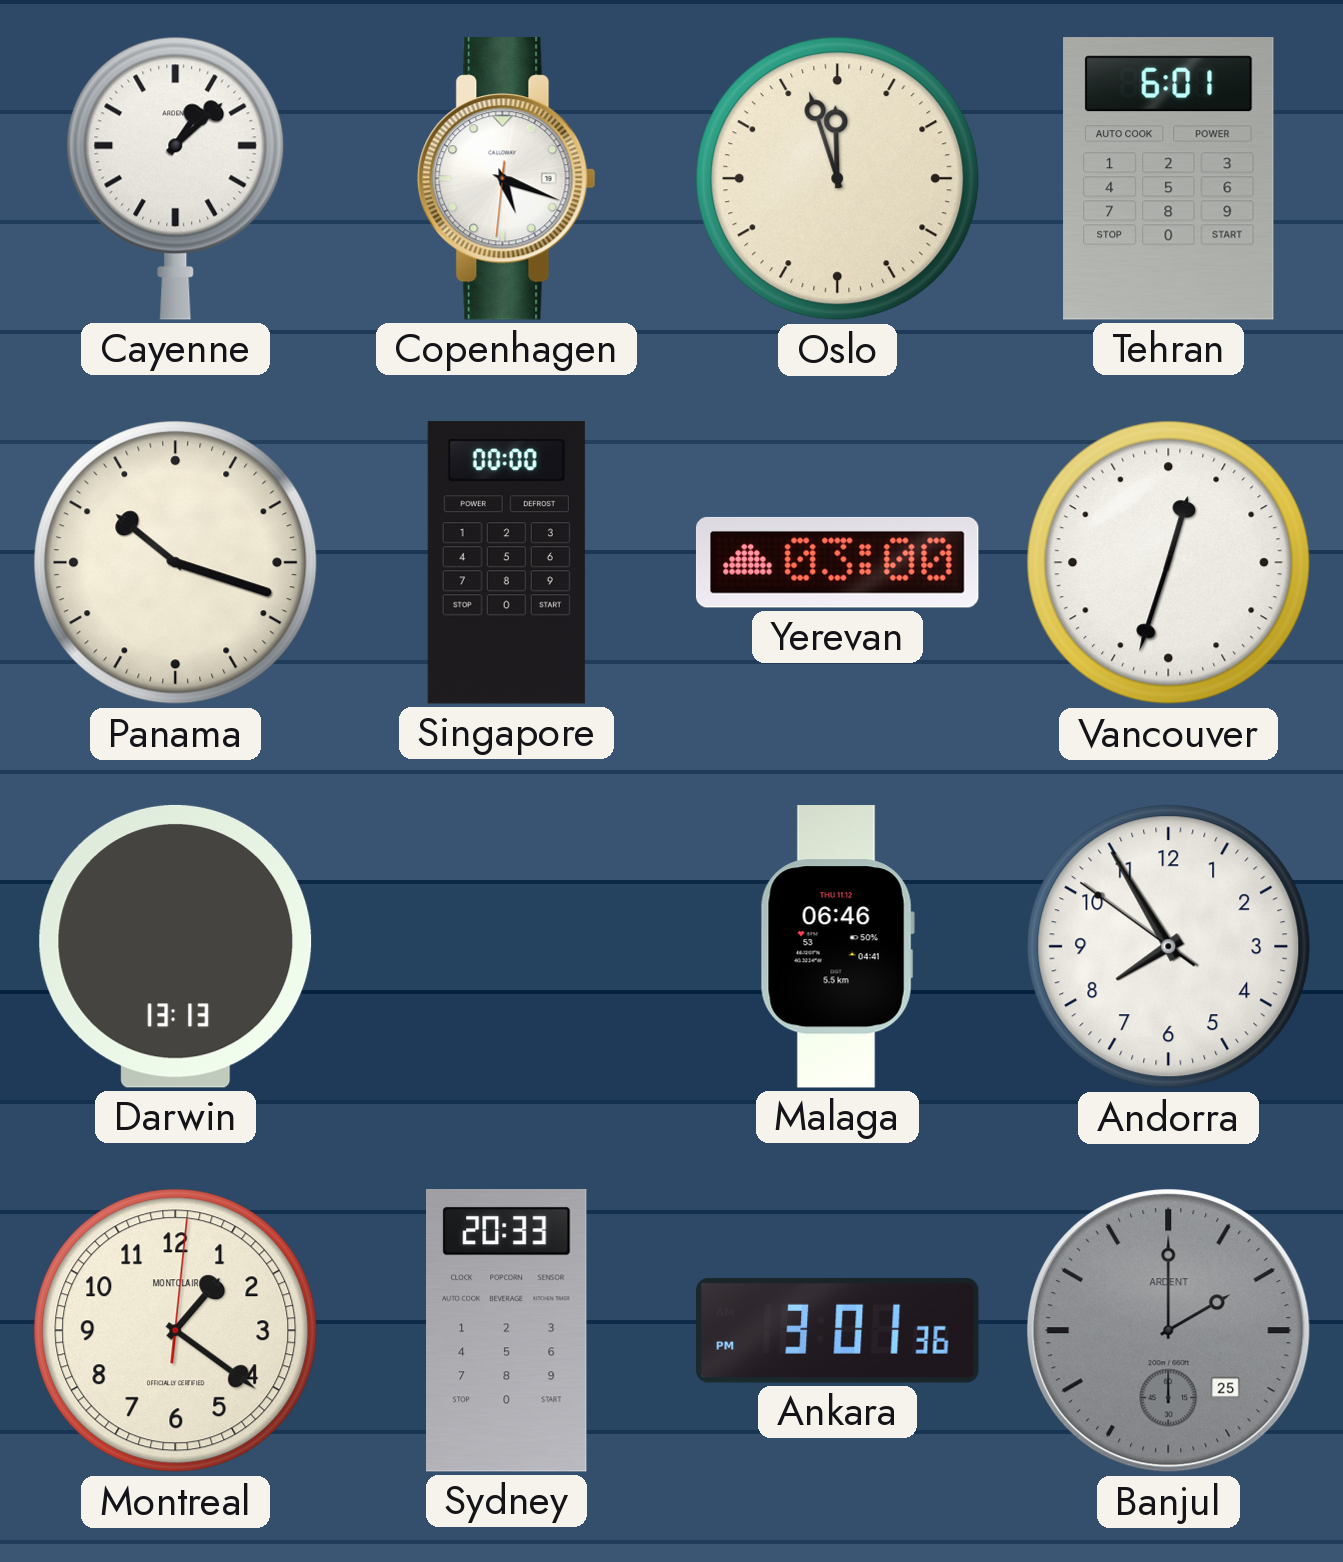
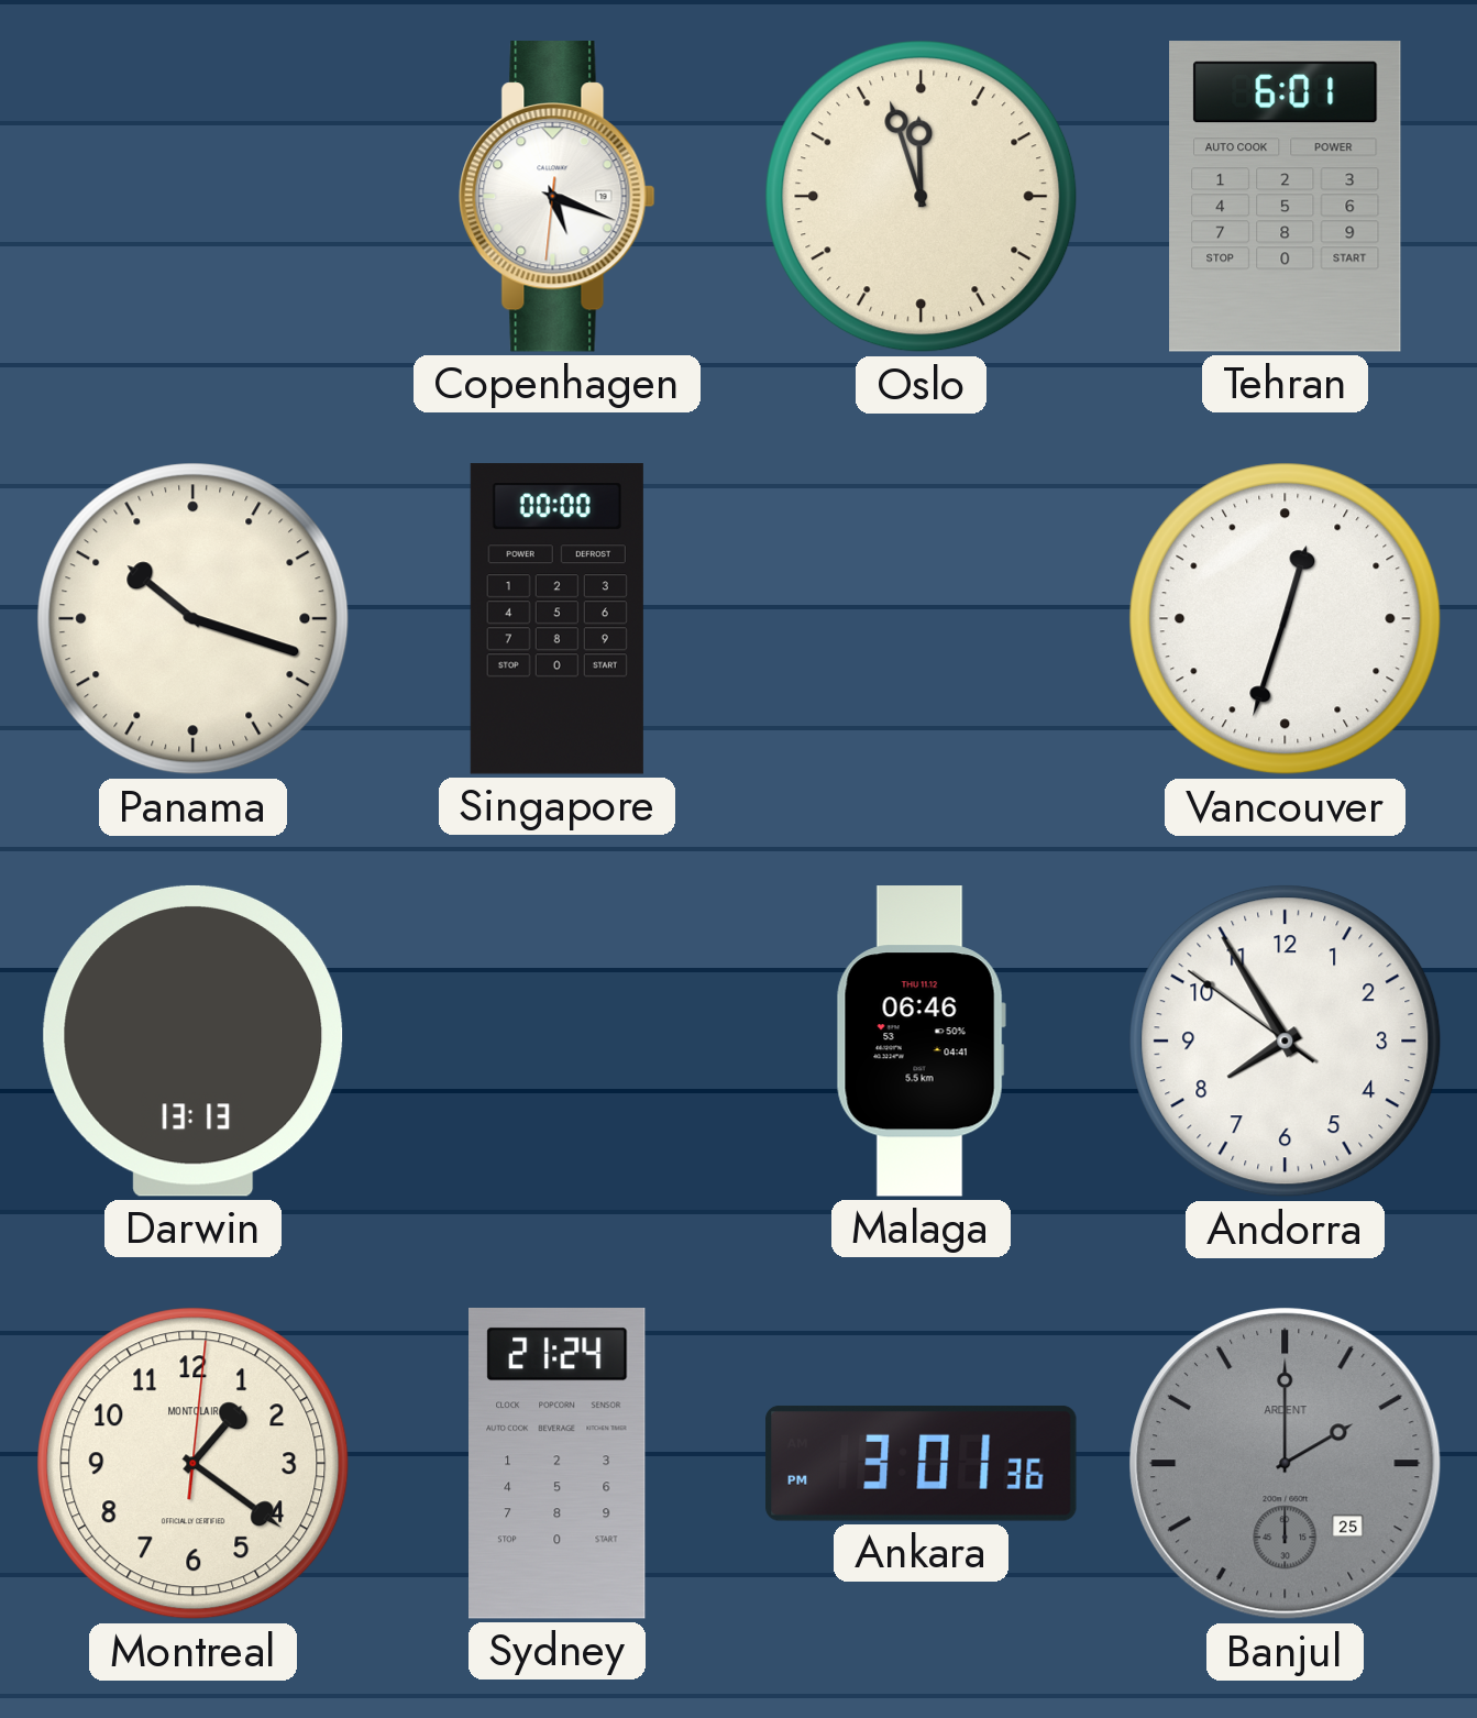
Cayenne: 1:08 -> none (176, 178)
Yerevan: 03:00 -> none (837, 562)
Sydney: 20:33 -> 21:24 (558, 1464)
